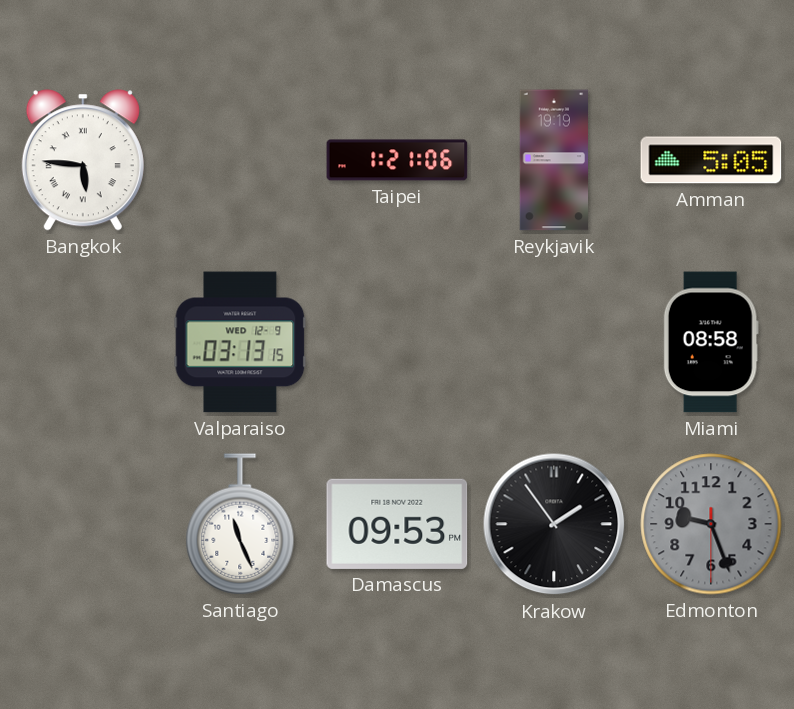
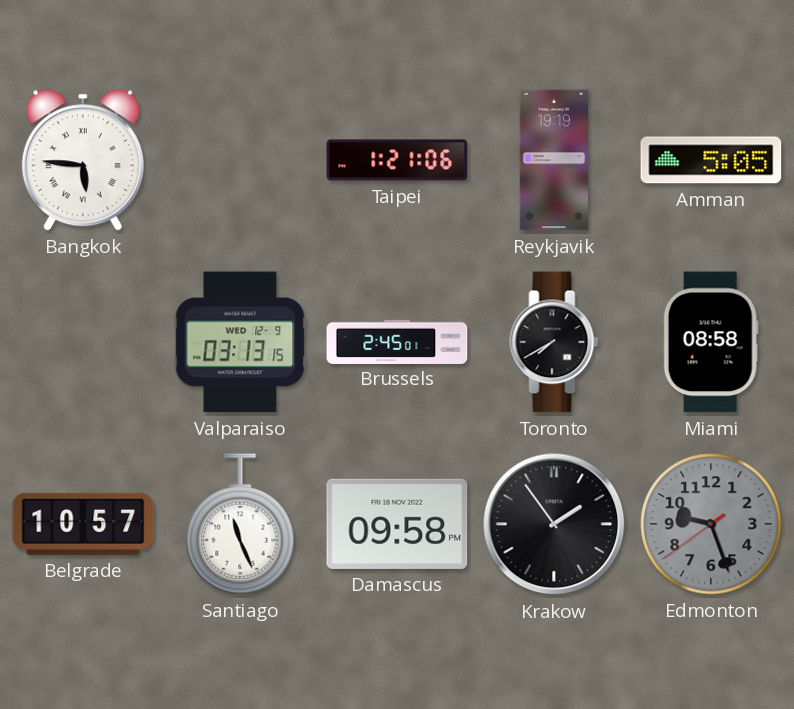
Brussels: none -> 2:45 (397, 341)
Toronto: none -> 7:40 (554, 342)
Belgrade: none -> 10:57 (83, 524)
Damascus: 09:53 -> 09:58 (397, 524)
Edmonton: 9:26:30 -> 9:26:39 (711, 524)
